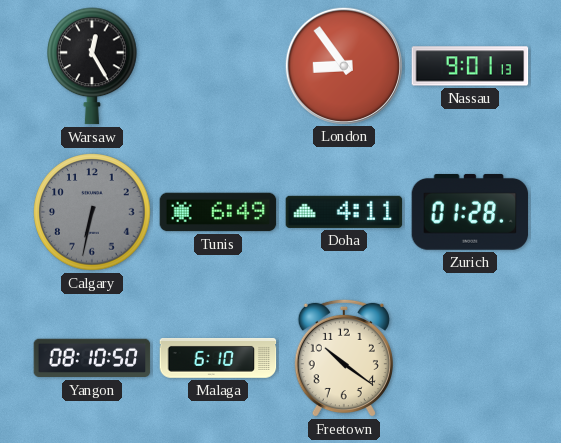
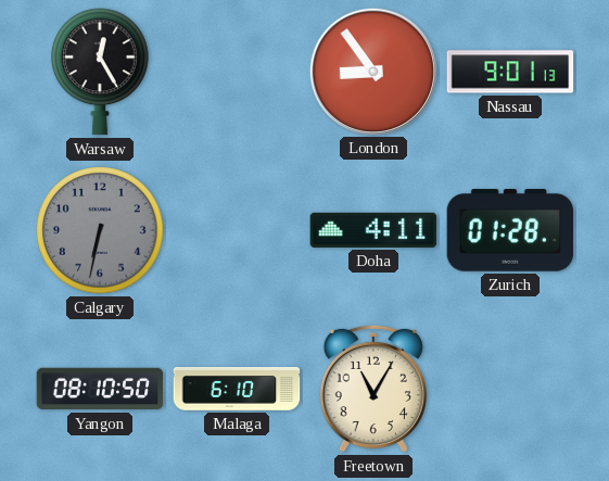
Tunis: 6:49 -> none (218, 212)
Freetown: 10:21 -> 11:05 (373, 389)
